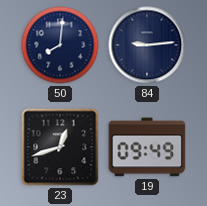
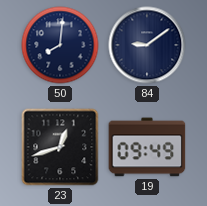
84: 9:14 -> 9:09 (147, 45)
